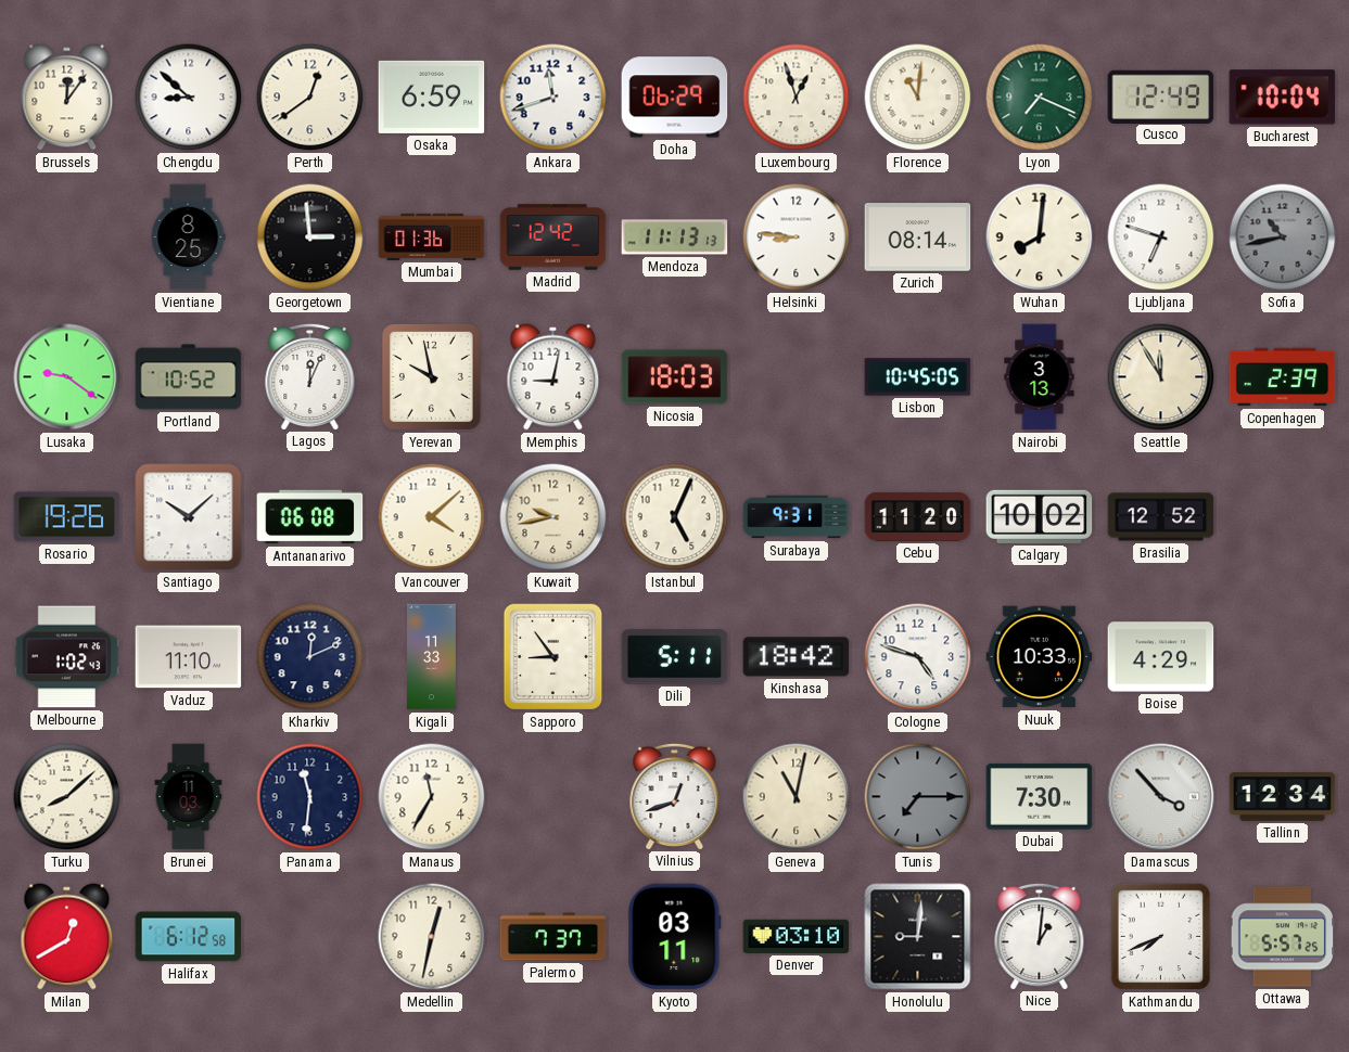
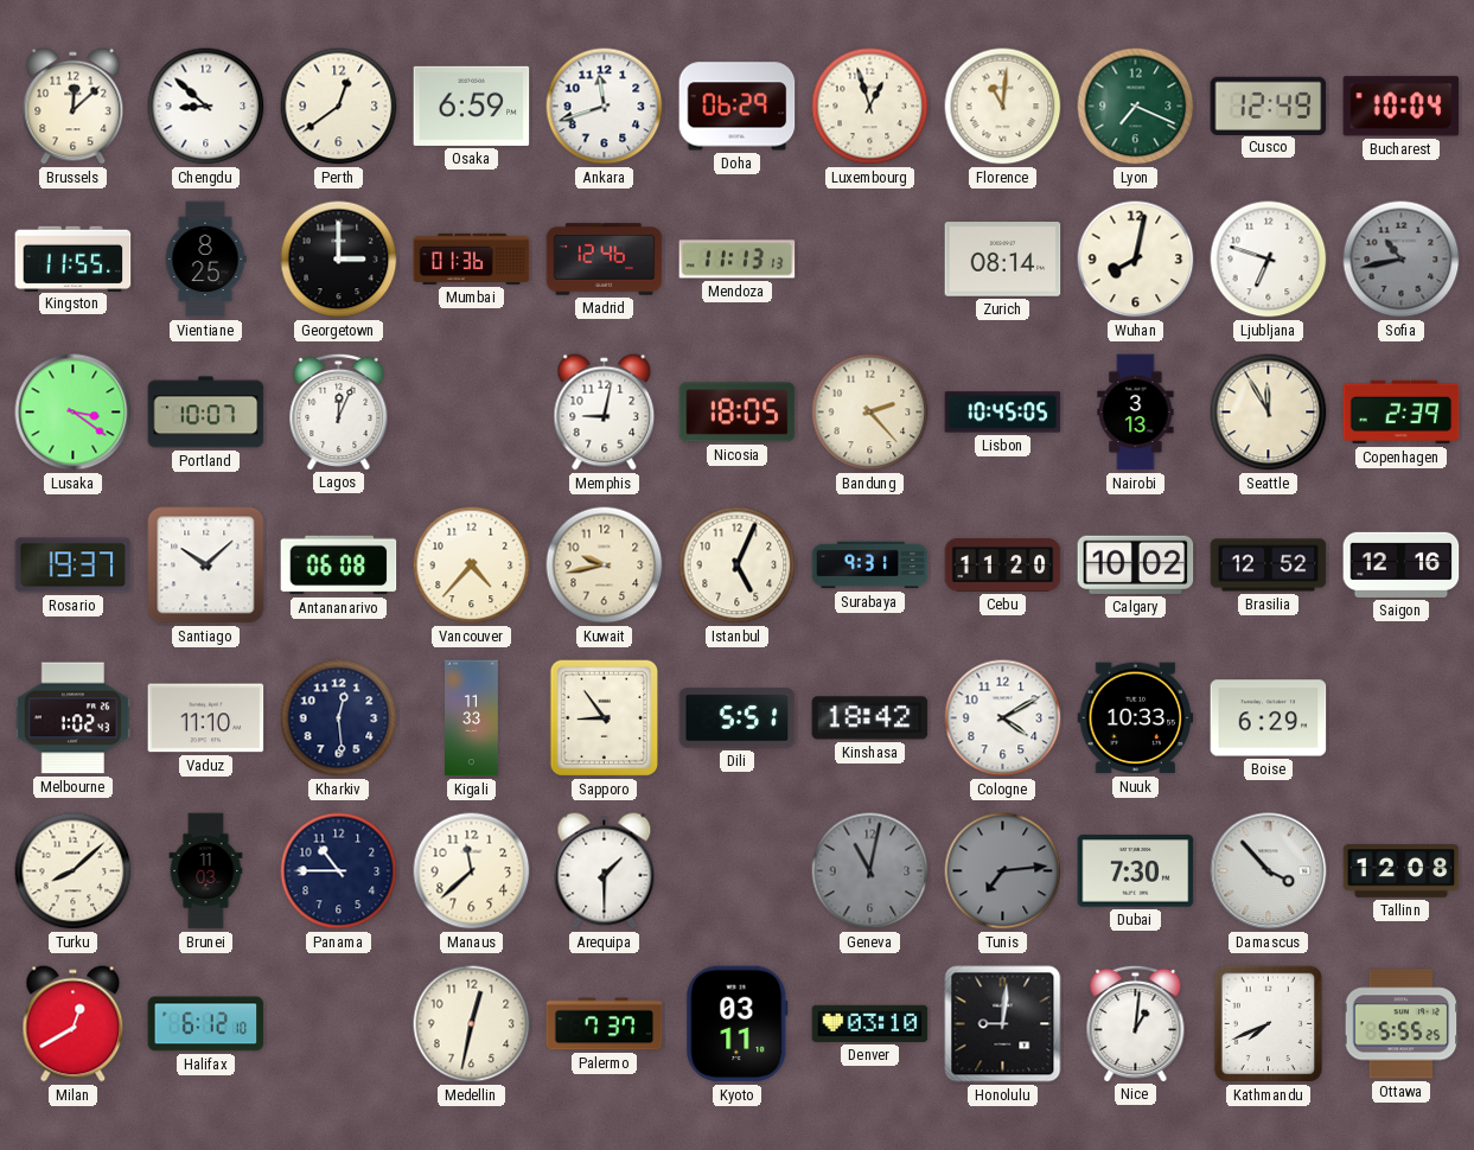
Brussels: 12:06 -> 12:08 (74, 107)
Kingston: none -> 11:55 (74, 258)
Georgetown: 2:59 -> 3:00 (339, 260)
Madrid: 12:42 -> 12:46 (605, 260)
Helsinki: 8:46 -> none (797, 238)
Wuhan: 8:01 -> 8:02 (1136, 260)
Lusaka: 9:21 -> 3:21 (74, 413)
Portland: 10:52 -> 10:07 (206, 413)
Yerevan: 9:58 -> none (431, 376)
Nicosia: 18:03 -> 18:05 (738, 413)
Bandung: none -> 2:23 (870, 413)
Rosario: 19:26 -> 19:37 (74, 566)
Vancouver: 4:08 -> 4:37 (472, 566)
Saigon: none -> 12:16 (1402, 564)
Kharkiv: 12:11 -> 12:29 (339, 718)
Dili: 5:11 -> 5:51 (738, 718)
Cologne: 4:48 -> 4:10 (1003, 718)
Boise: 4:29 -> 6:29 (1269, 718)
Panama: 11:31 -> 10:45 (339, 871)
Manaus: 11:35 -> 11:38 (472, 871)
Arequipa: none -> 1:30 (605, 871)
Vilnius: 12:42 -> none (675, 796)
Geneva dial: cream -> grey (870, 871)
Tunis: 7:15 -> 7:14 (1003, 871)
Tallinn: 12:34 -> 12:08 (1402, 871)
Halifax: 6:12:58 -> 6:12:10 (206, 1024)
Ottawa: 5:57 -> 5:55 (1402, 1024)
